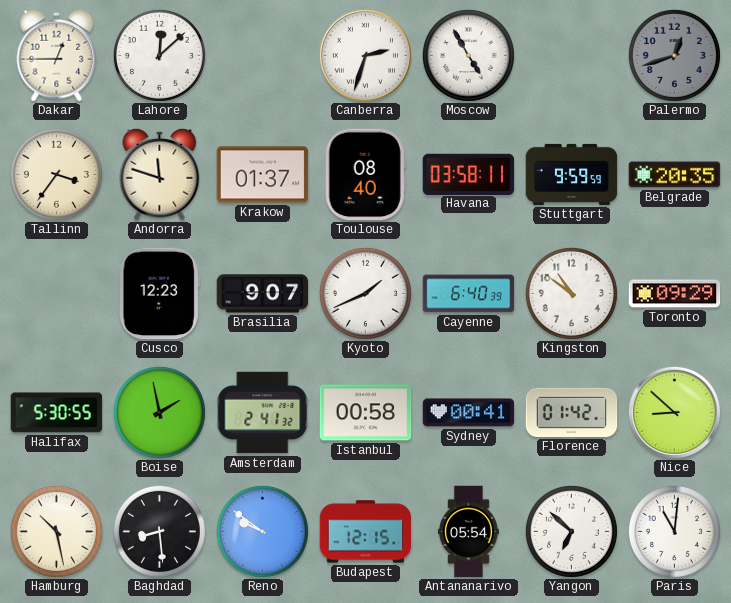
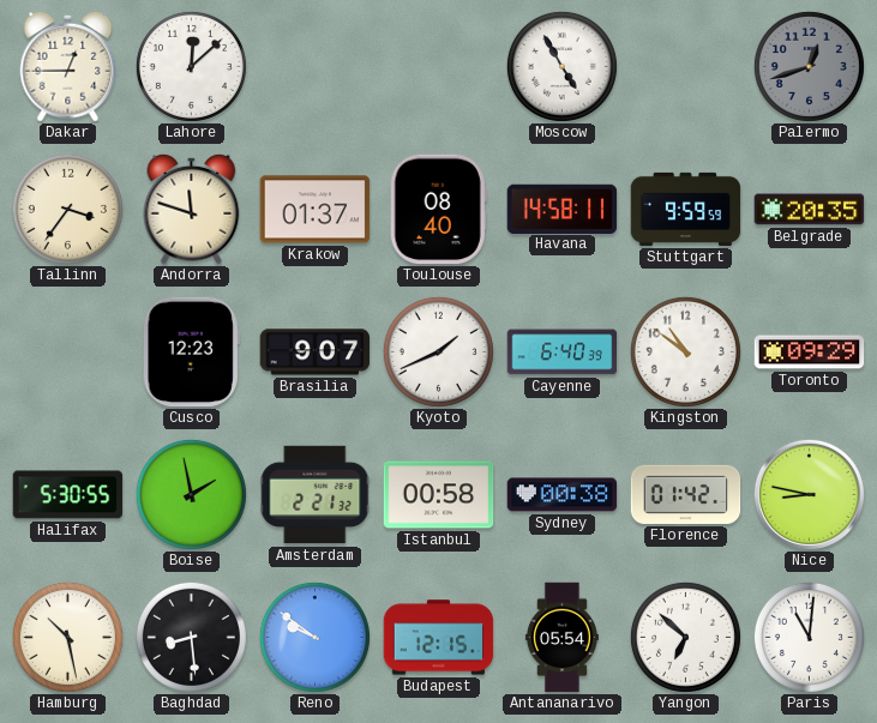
Canberra: 2:33 -> none (365, 55)
Havana: 03:58 -> 14:58 (563, 209)
Amsterdam: 2:41 -> 2:21 (316, 495)
Sydney: 00:41 -> 00:38 (563, 495)
Nice: 8:52 -> 8:47 (809, 494)
